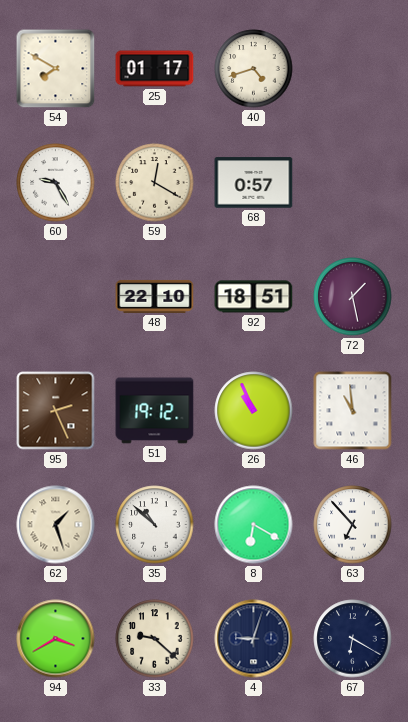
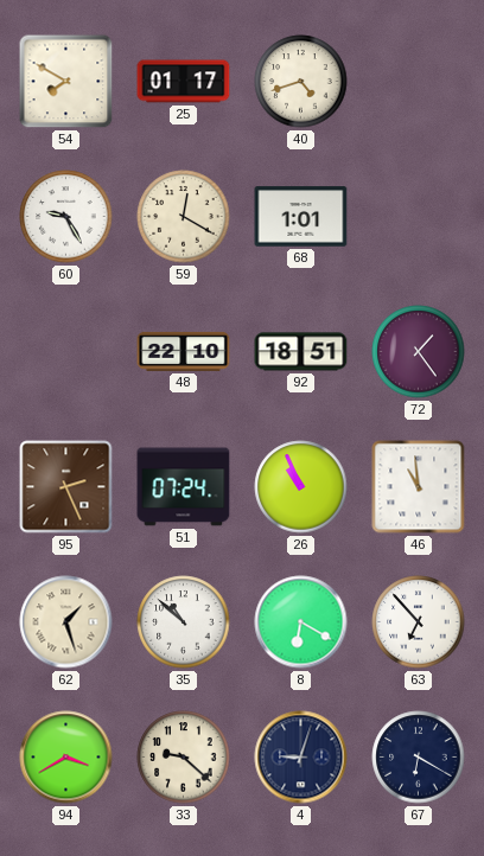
68: 0:57 -> 1:01 (301, 217)
72: 1:28 -> 1:24 (419, 352)
51: 19:12 -> 07:24 (184, 487)
